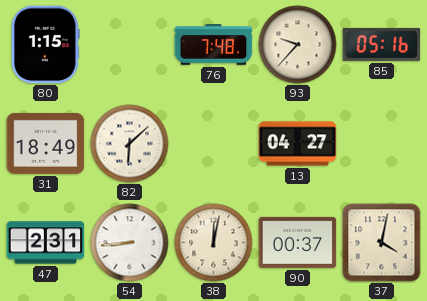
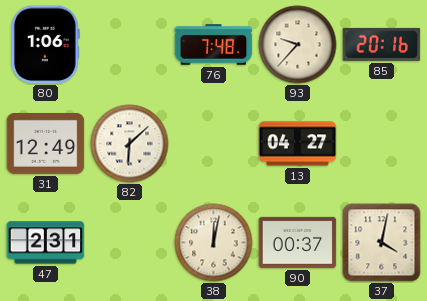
80: 1:15 -> 1:06 (45, 45)
85: 05:16 -> 20:16 (382, 44)
31: 18:49 -> 12:49 (46, 143)
54: 8:44 -> none (130, 243)
